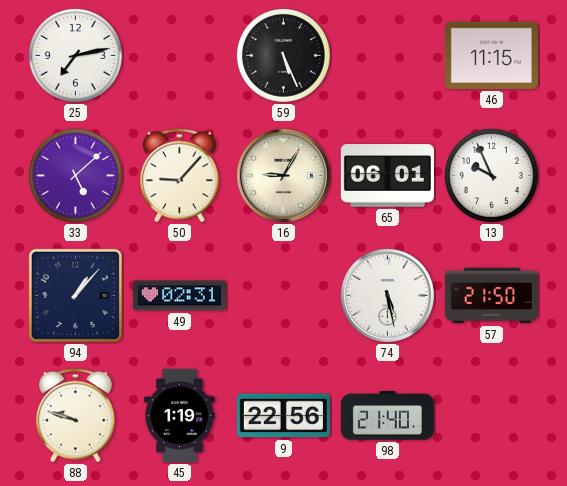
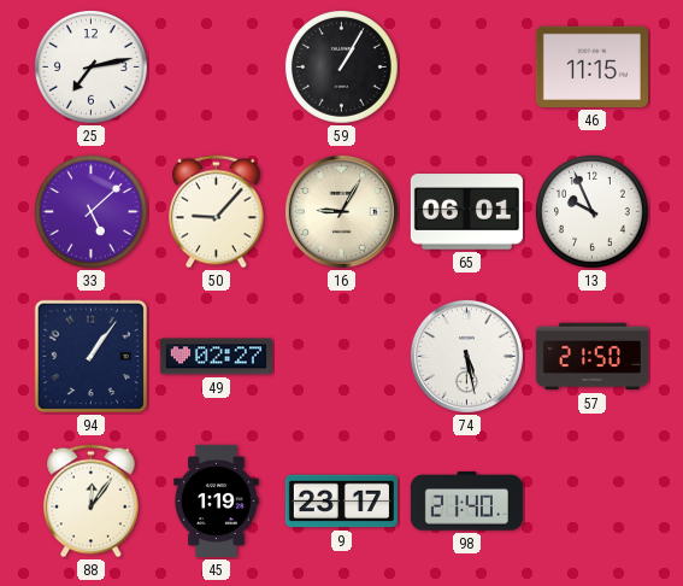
59: 5:26 -> 1:05 (342, 68)
94: 1:07 -> 1:06 (92, 357)
49: 02:31 -> 02:27 (216, 357)
88: 9:48 -> 12:06 (92, 502)
9: 22:56 -> 23:17 (341, 502)
